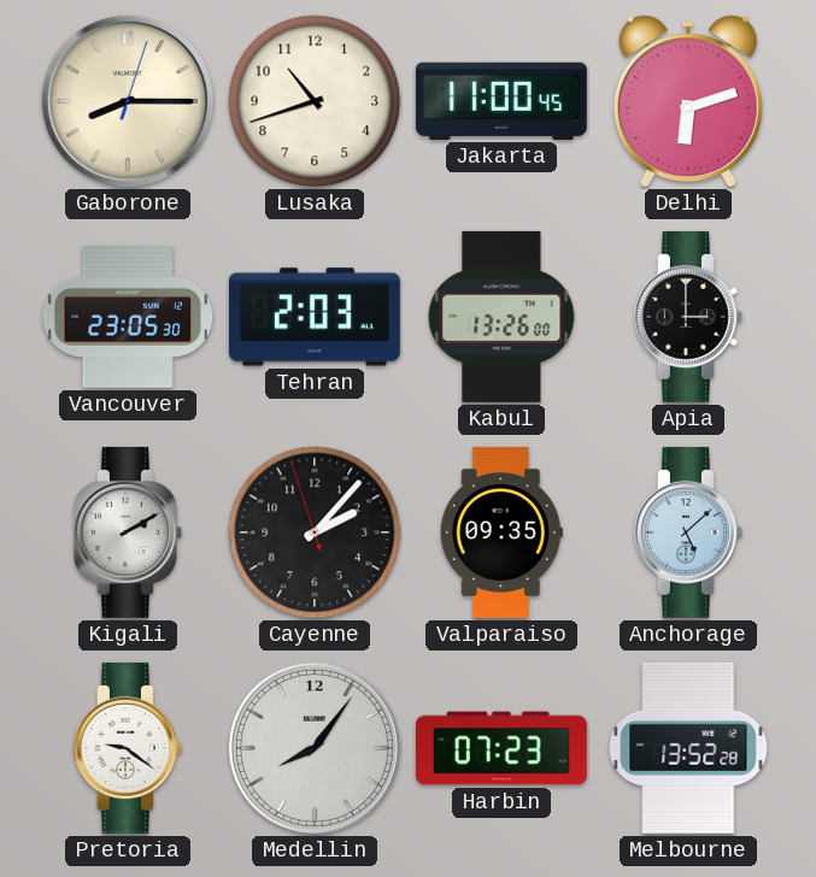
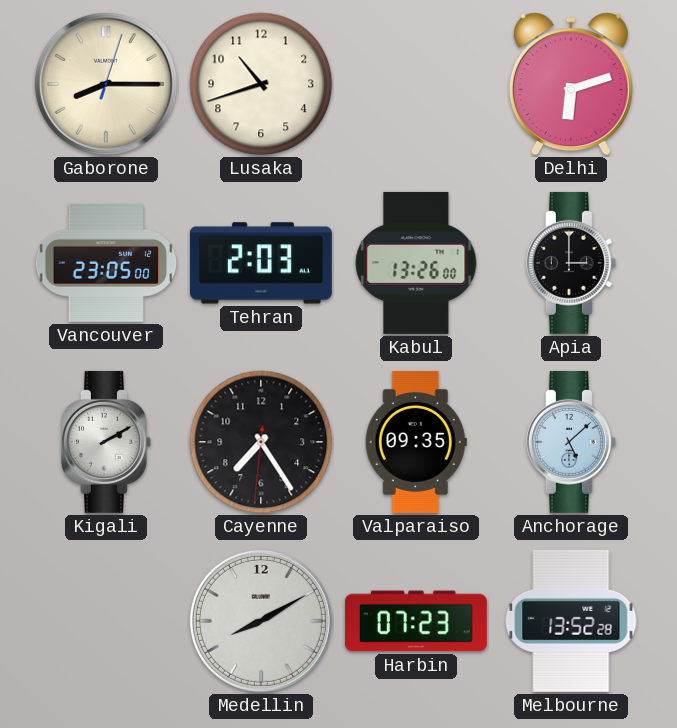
Jakarta: 11:00 -> none (501, 101)
Vancouver: 23:05:30 -> 23:05:00 (106, 264)
Cayenne: 2:06 -> 7:24 (261, 442)
Pretoria: 9:21 -> none (128, 748)
Medellin: 8:06 -> 8:10 (261, 621)
